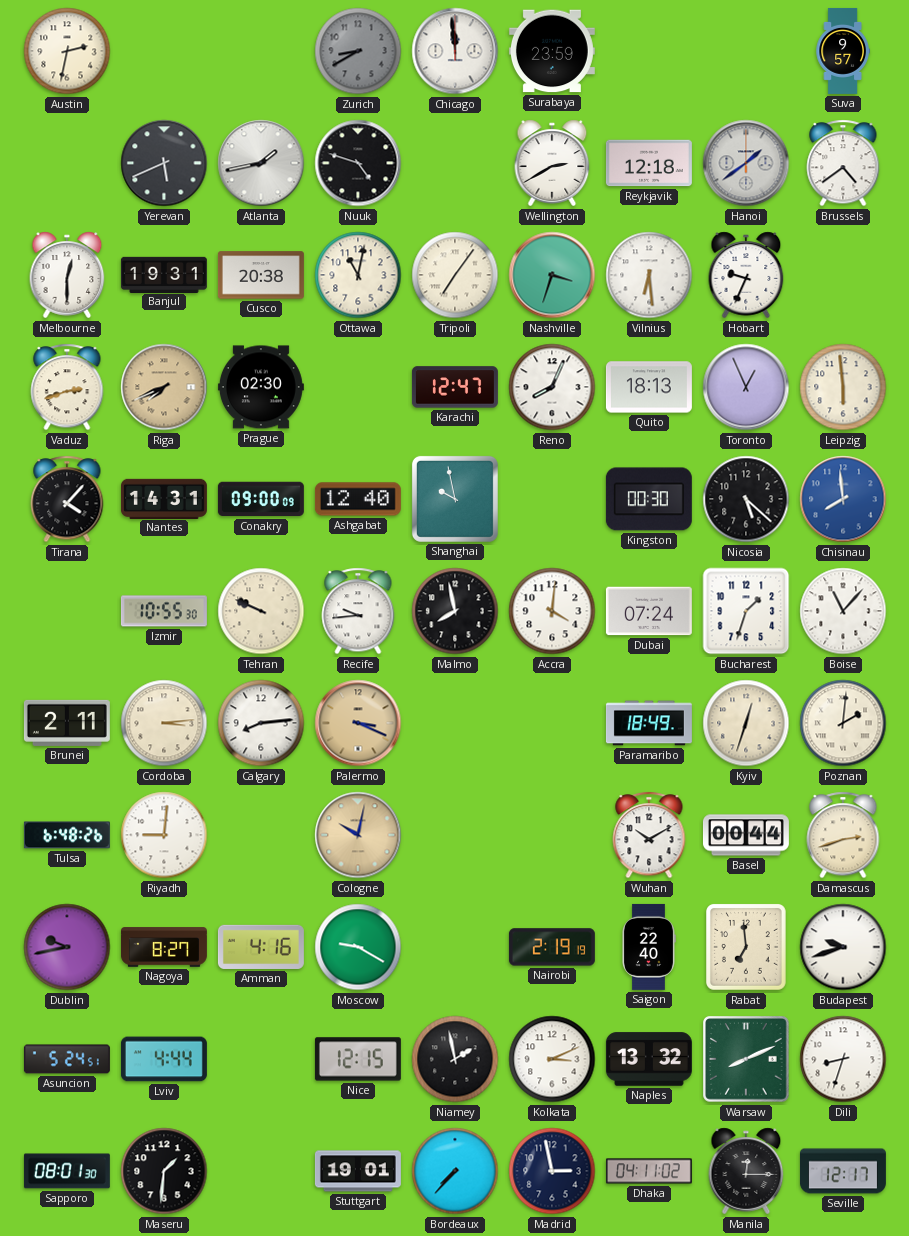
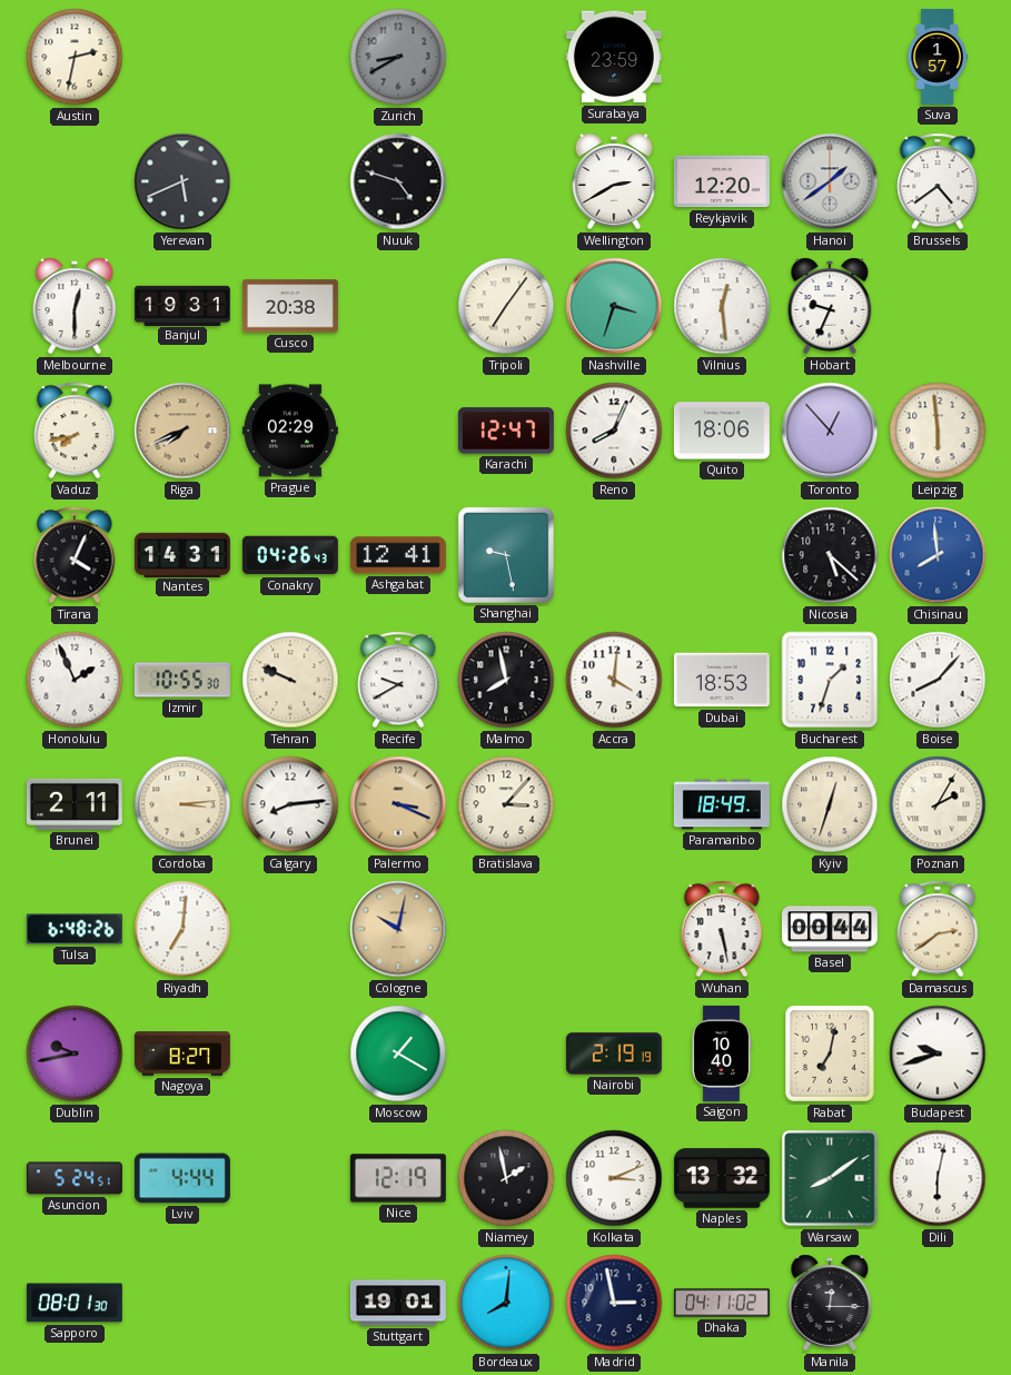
Chicago: 11:59 -> none (455, 51)
Suva: 9:57 -> 1:57 (938, 57)
Atlanta: 1:43 -> none (261, 163)
Reykjavik: 12:18 -> 12:20 (722, 181)
Ottawa: 11:02 -> none (358, 275)
Vilnius: 6:29 -> 12:29 (722, 306)
Vaduz: 2:42 -> 7:43 (75, 431)
Prague: 02:30 -> 02:29 (290, 431)
Quito: 18:13 -> 18:06 (722, 431)
Toronto: 12:56 -> 12:53 (830, 431)
Tirana: 4:07 -> 4:04 (75, 555)
Conakry: 09:00 -> 04:26 (290, 555)
Ashgabat: 12:40 -> 12:41 (398, 555)
Shanghai: 9:58 -> 9:28 (506, 555)
Kingston: 00:30 -> none (649, 499)
Honolulu: none -> 1:56 (75, 680)
Recife: 9:44 -> 9:40 (398, 680)
Dubai: 07:24 -> 18:53 (722, 680)
Boise: 11:07 -> 8:07 (938, 680)
Bratislava: none -> 3:07 (506, 804)
Poznan: 2:01 -> 2:05 (938, 804)
Riyadh: 9:01 -> 7:01 (182, 929)
Wuhan: 10:10 -> 5:28 (722, 929)
Damascus: 2:42 -> 2:39 (938, 929)
Amman: 4:16 -> none (261, 947)
Moscow: 9:20 -> 1:20 (398, 1053)
Saigon: 22:40 -> 10:40 (722, 1053)
Rabat: 6:59 -> 7:02 (831, 1055)
Nice: 12:15 -> 12:19 (398, 1178)
Warsaw: 8:11 -> 8:09 (830, 1178)
Dili: 8:33 -> 6:02 (938, 1178)
Maseru: 1:31 -> none (164, 1171)
Bordeaux: 7:37 -> 8:01 (506, 1303)
Seville: 12:17 -> none (843, 1171)
